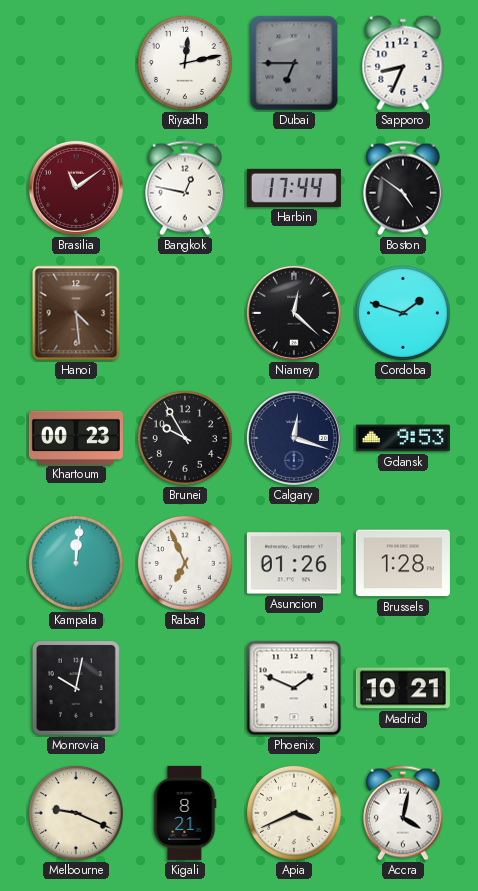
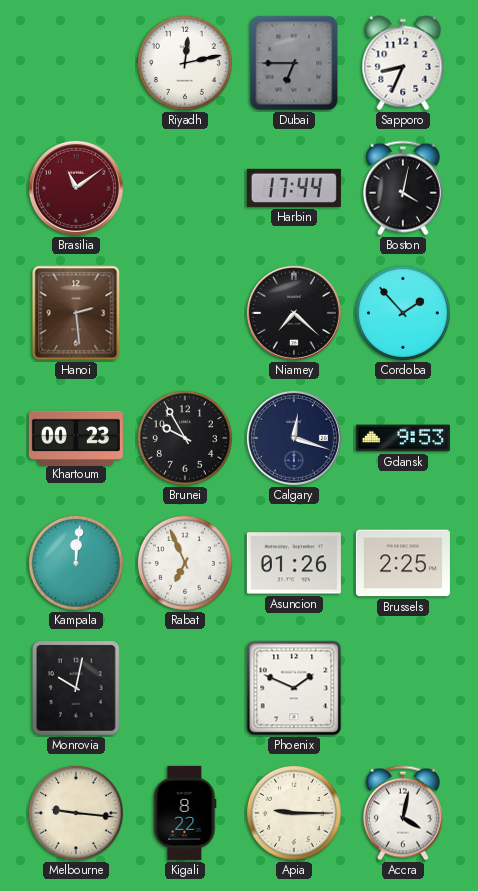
Bangkok: 12:47 -> none (185, 188)
Boston: 4:51 -> 4:02 (403, 188)
Hanoi: 4:29 -> 2:29 (76, 313)
Niamey: 12:22 -> 7:22 (294, 313)
Cordoba: 1:48 -> 1:53 (403, 313)
Brussels: 1:28 -> 2:25 (403, 563)
Madrid: 10:21 -> none (403, 688)
Melbourne: 9:19 -> 9:16 (76, 813)
Kigali: 8:21 -> 8:22 (185, 813)
Apia: 3:41 -> 9:15 (294, 813)
